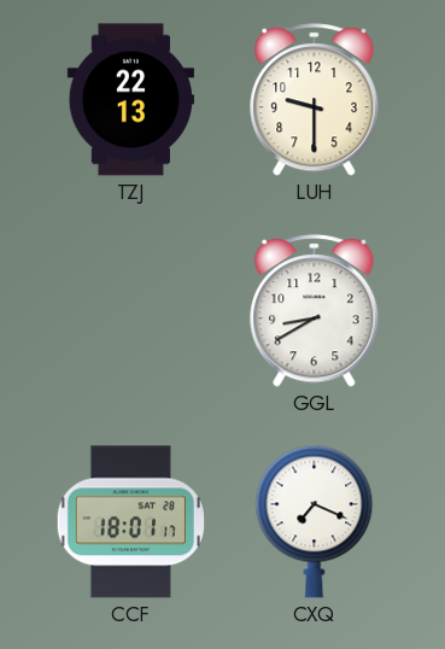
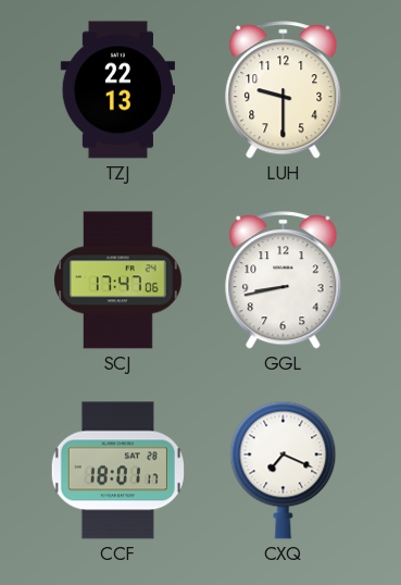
SCJ: none -> 17:47 (118, 281)
GGL: 8:40 -> 8:43 (284, 281)
